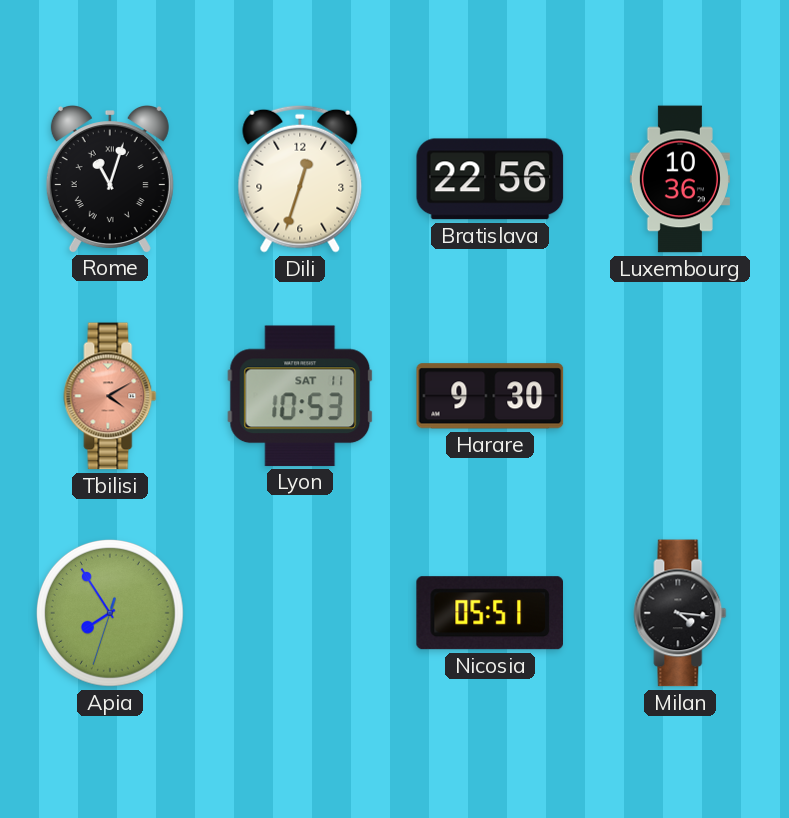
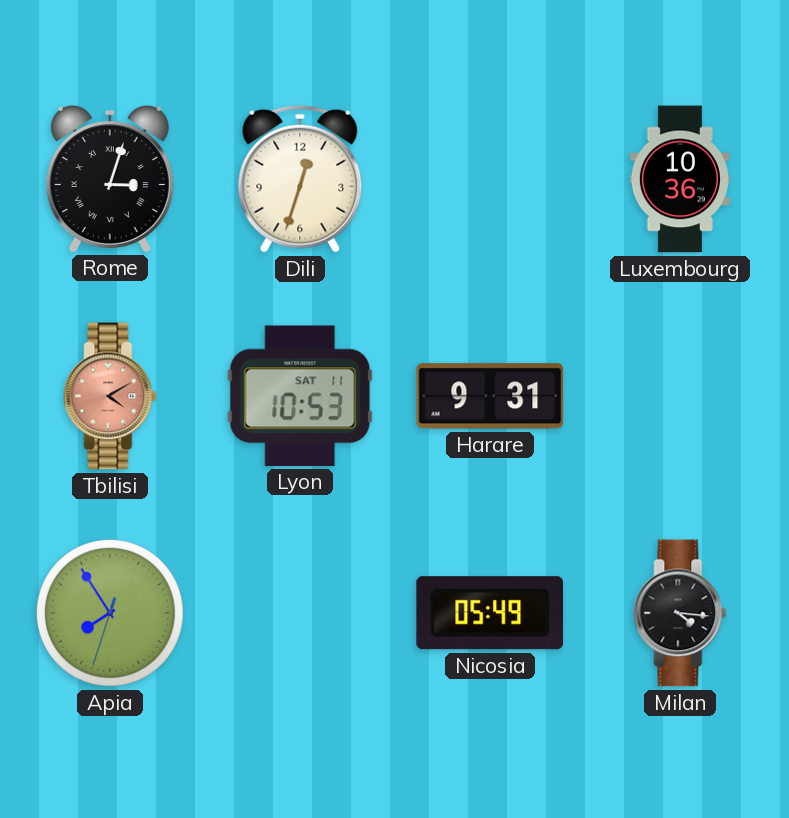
Rome: 11:03 -> 3:03 (110, 179)
Bratislava: 22:56 -> none (490, 179)
Harare: 9:30 -> 9:31 (490, 396)
Nicosia: 05:51 -> 05:49 (489, 613)
